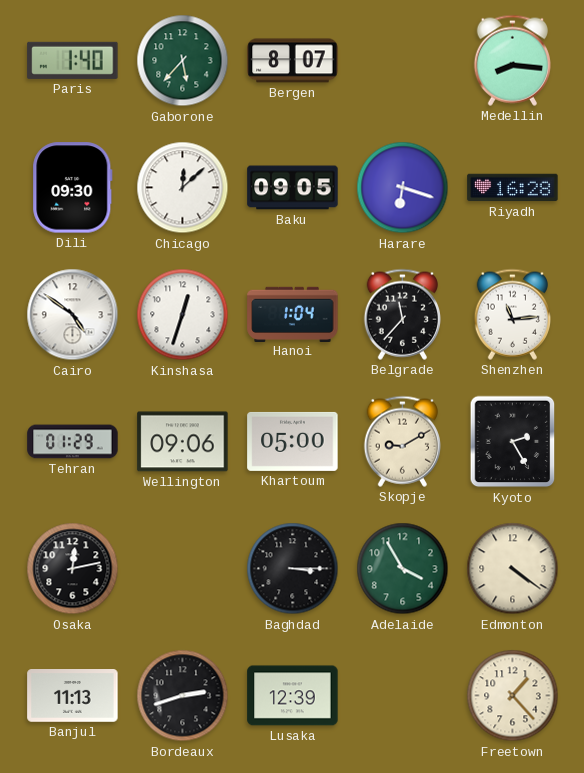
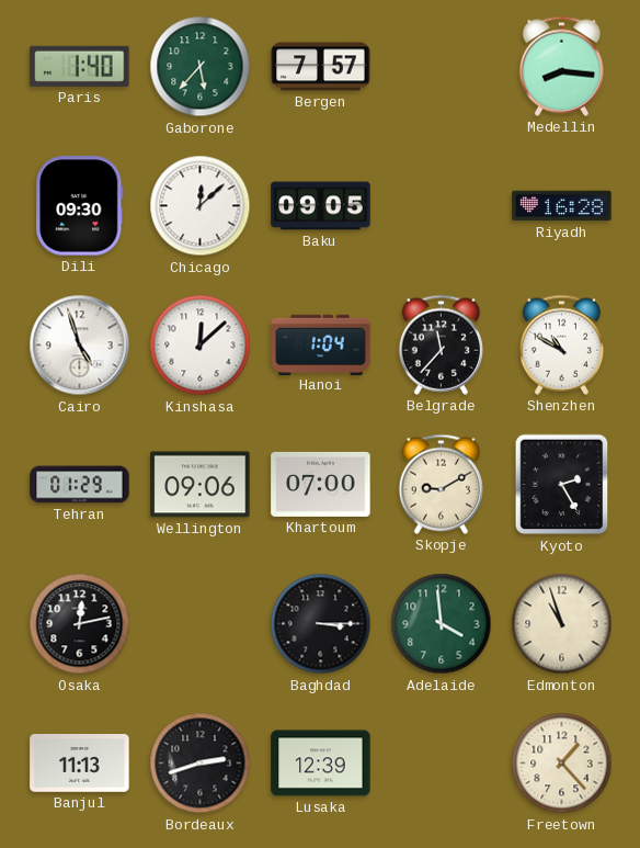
Bergen: 8:07 -> 7:57 (321, 67)
Harare: 6:18 -> none (403, 188)
Cairo: 4:51 -> 4:57 (80, 346)
Kinshasa: 12:33 -> 12:08 (201, 346)
Shenzhen: 11:14 -> 10:50 (561, 344)
Khartoum: 05:00 -> 07:00 (321, 484)
Adelaide: 3:55 -> 3:59 (442, 624)
Edmonton: 4:21 -> 10:57 (562, 624)
